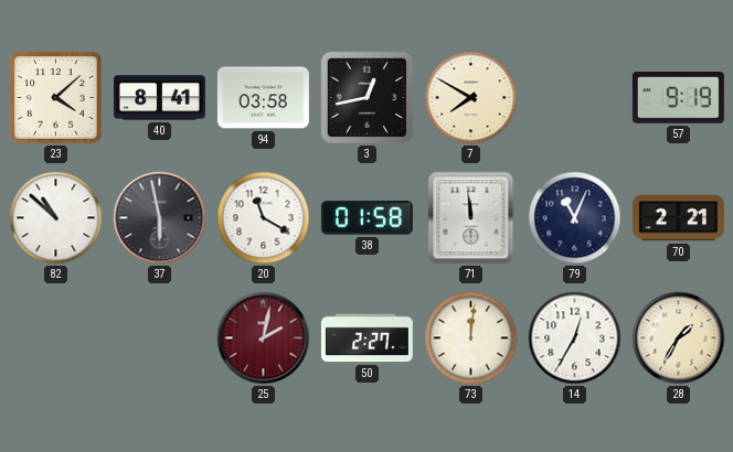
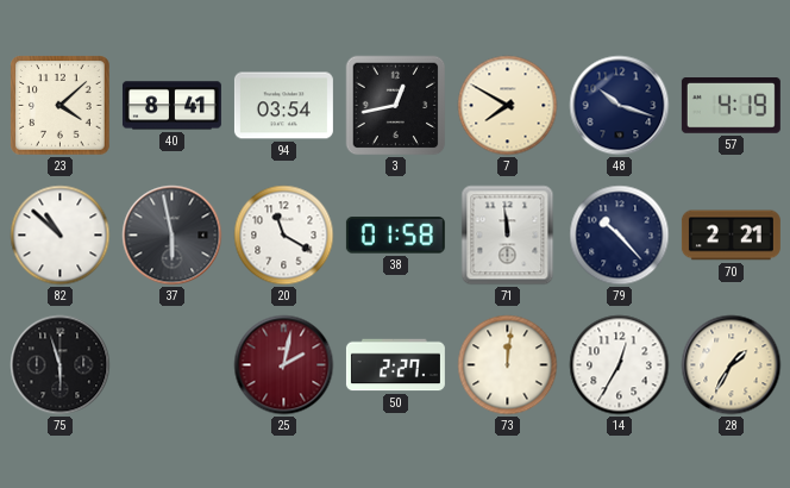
94: 03:58 -> 03:54 (283, 106)
48: none -> 10:18 (620, 106)
57: 9:19 -> 4:19 (731, 106)
79: 11:04 -> 10:23 (620, 236)
75: none -> 5:57 (61, 365)
